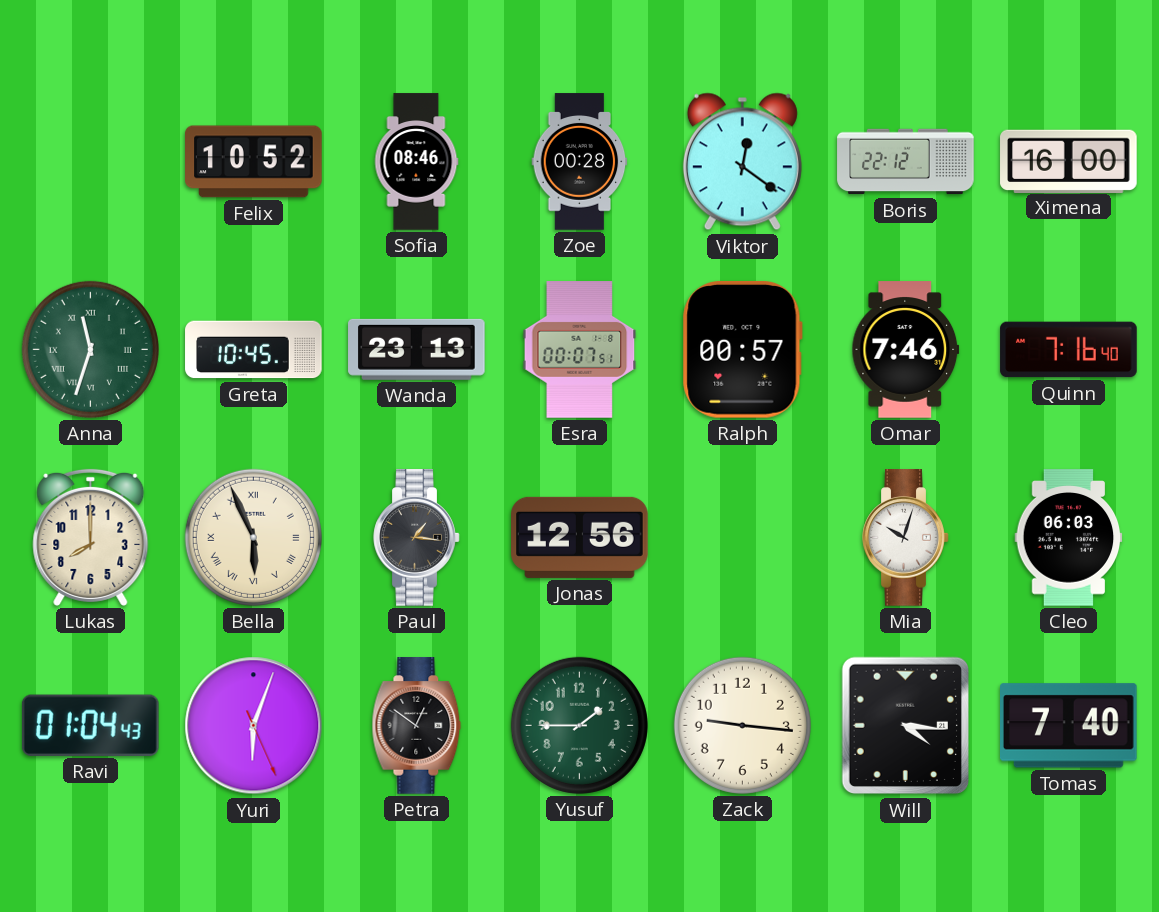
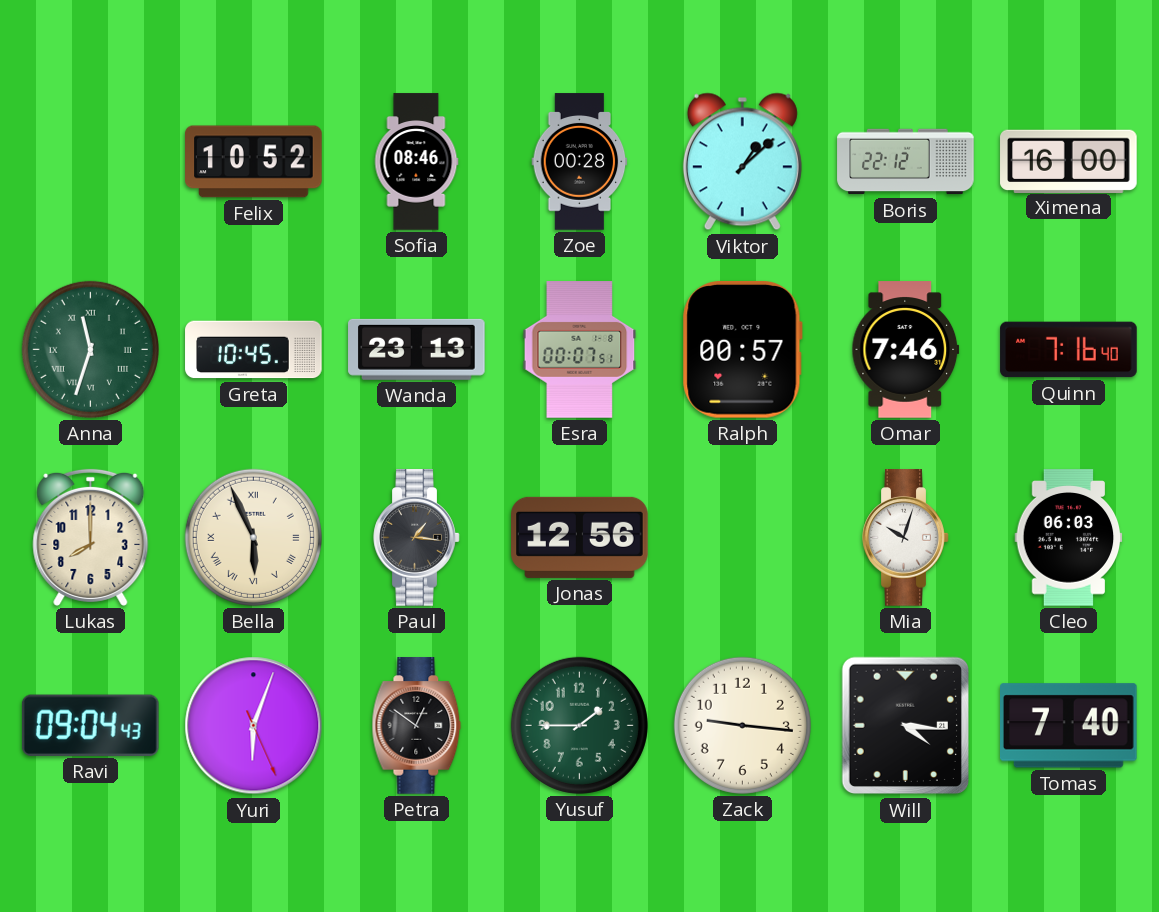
Viktor: 12:21 -> 1:08 (742, 162)
Ravi: 01:04 -> 09:04 (90, 725)
